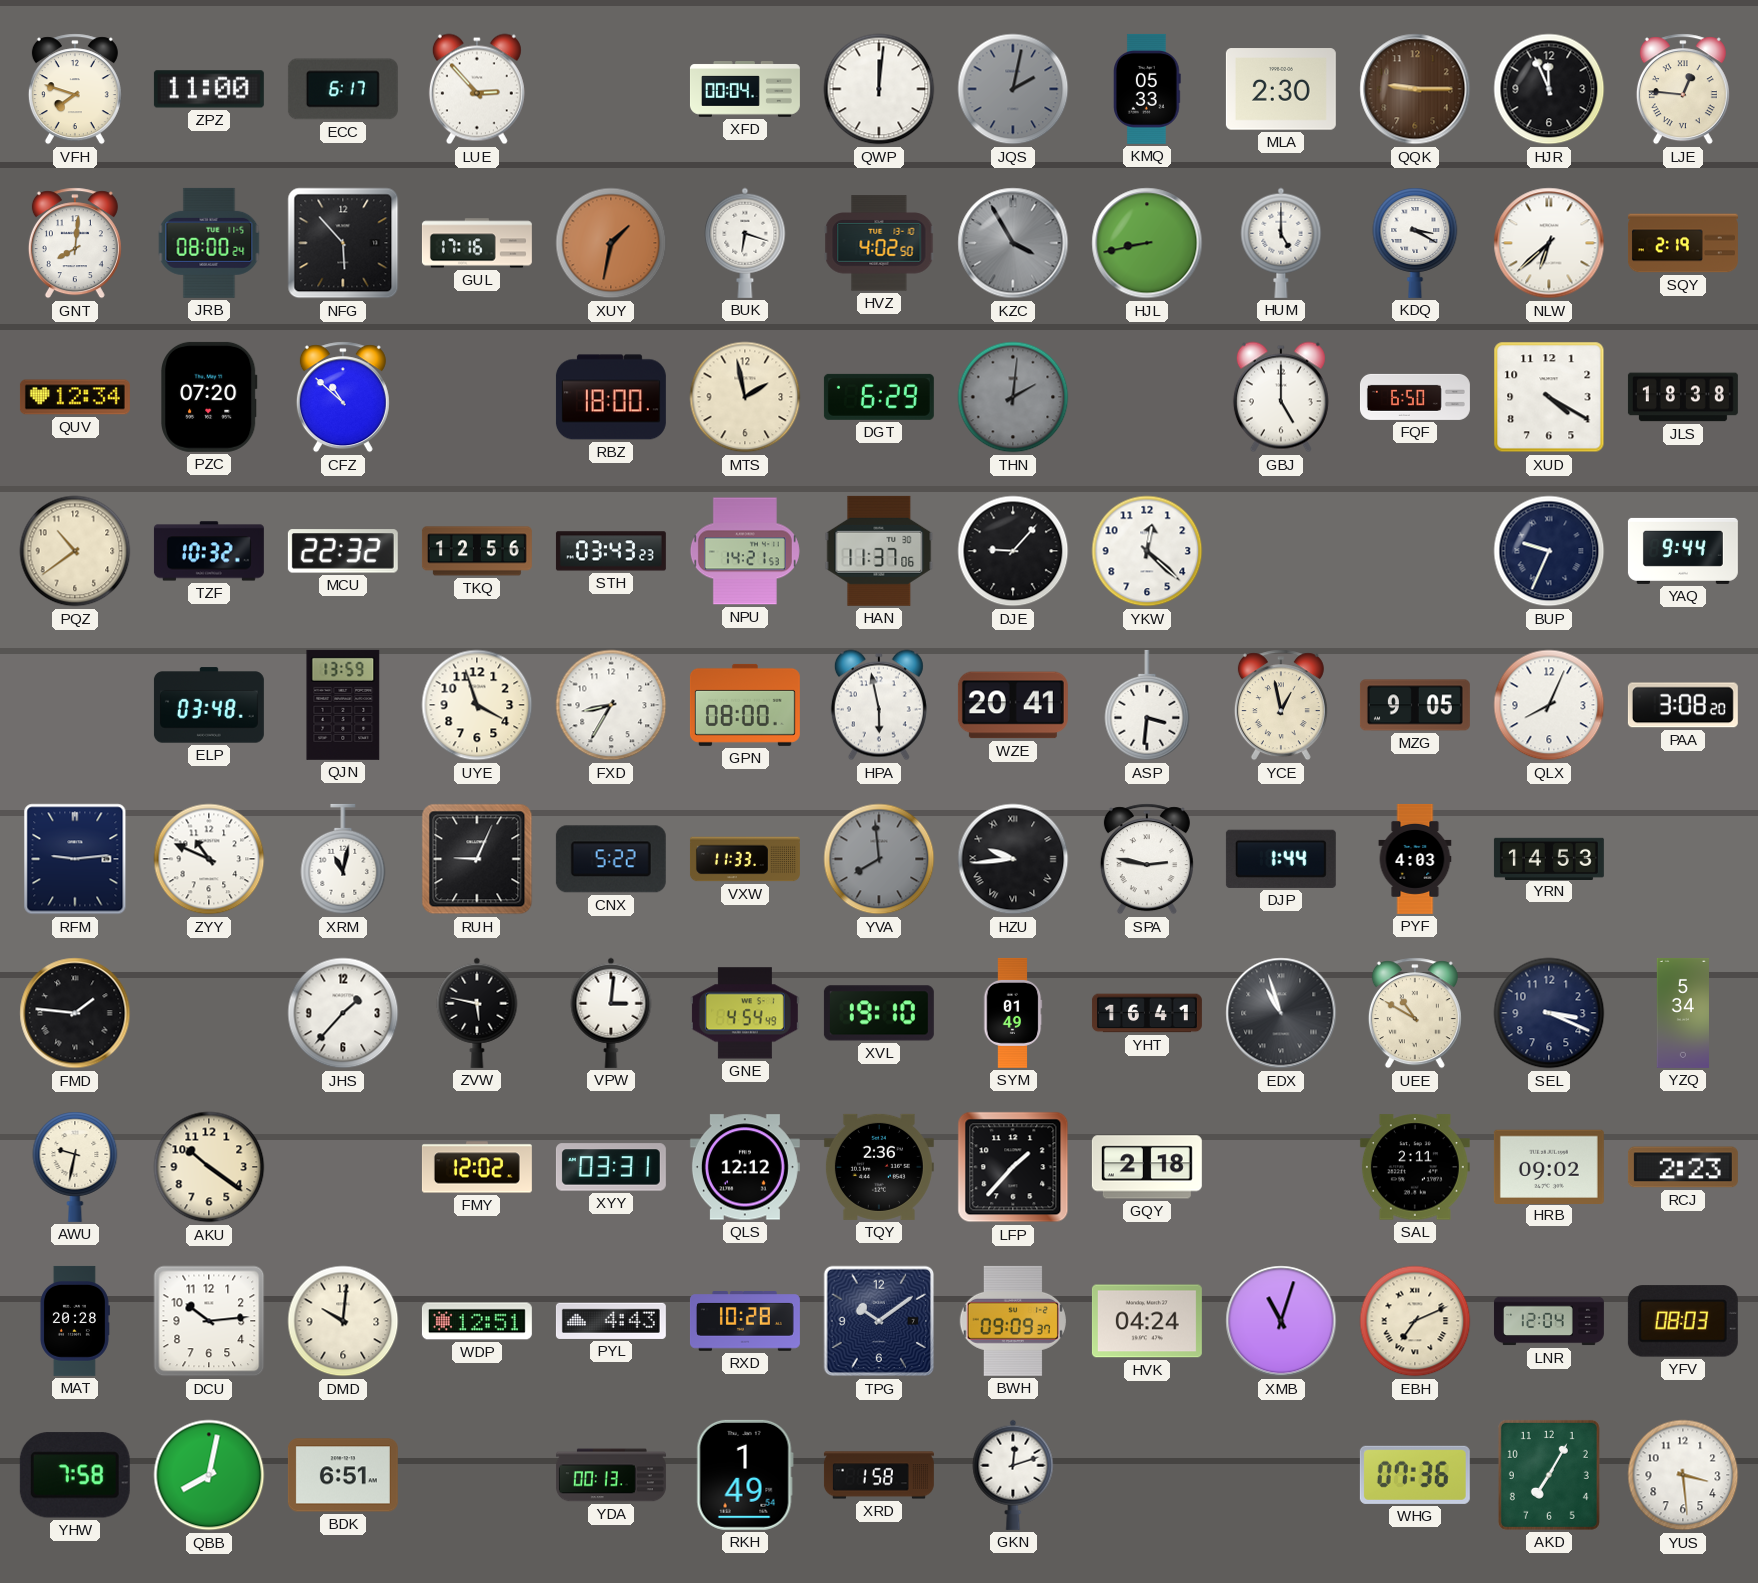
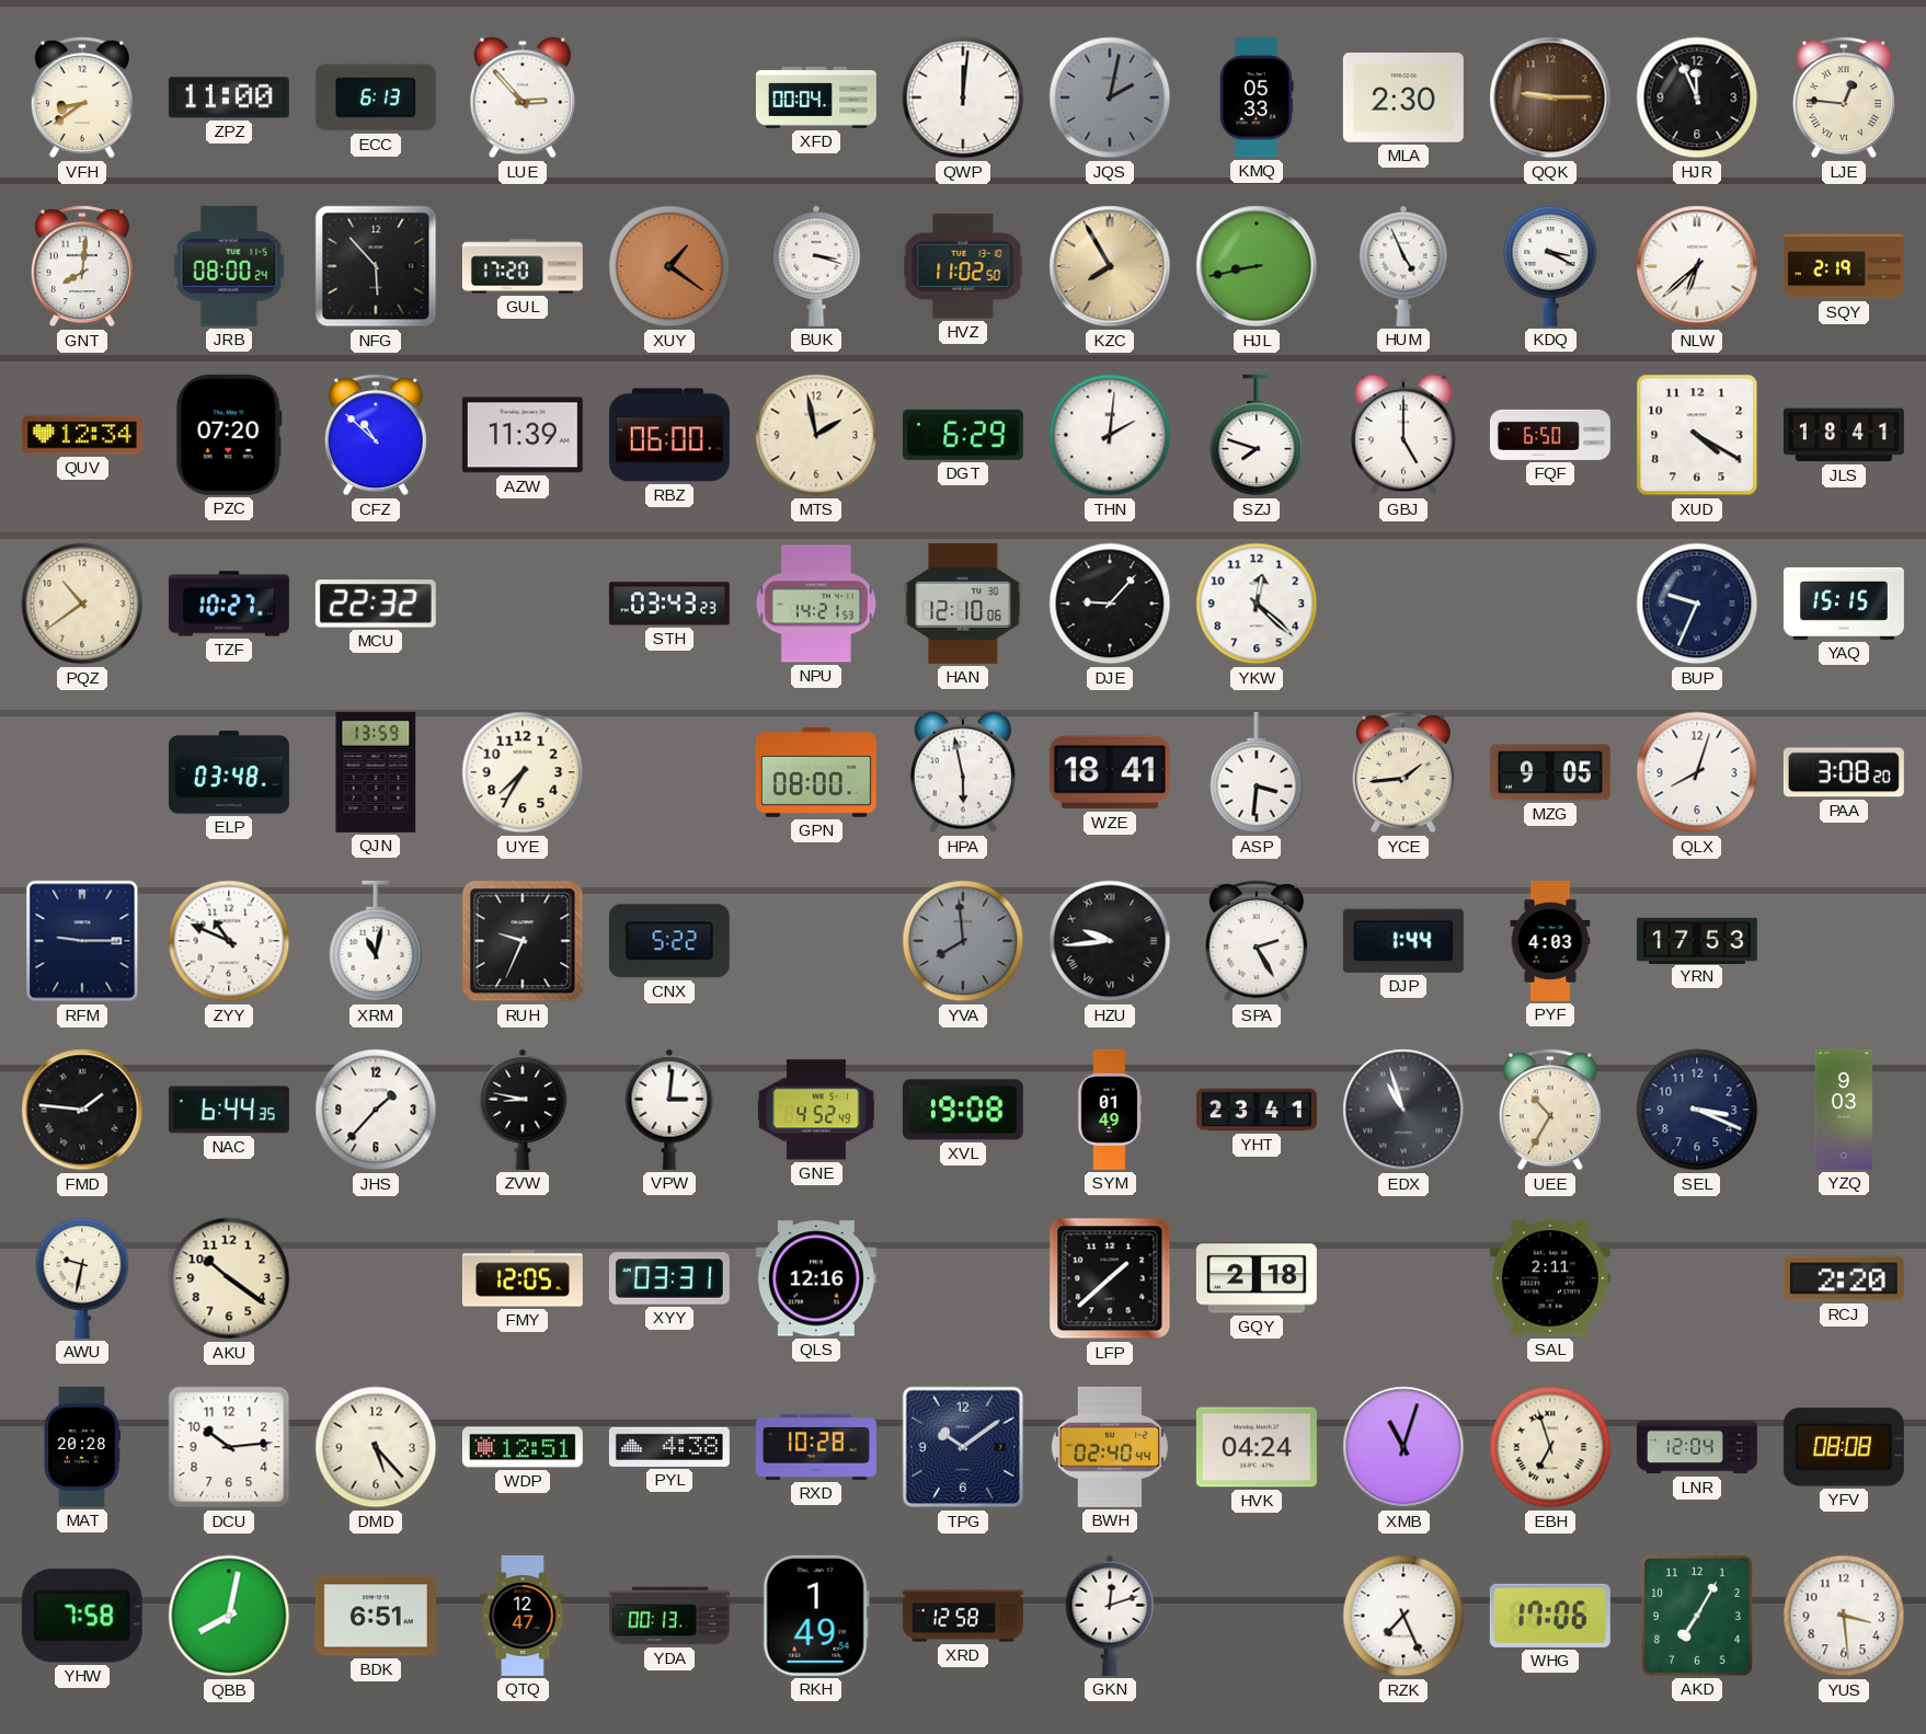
VFH: 7:48 -> 8:39 (82, 97)
ECC: 6:17 -> 6:13 (376, 97)
GUL: 17:16 -> 17:20 (523, 266)
XUY: 1:32 -> 1:21 (669, 266)
BUK: 6:18 -> 3:18 (816, 266)
HVZ: 4:02 -> 11:02 (963, 266)
KZC: 3:55 -> 7:55 (1110, 266)
KZC dial: grey -> champagne (1110, 266)
HUM: 5:00 -> 4:56 (1403, 266)
AZW: none -> 11:39 (523, 435)
RBZ: 18:00 -> 06:00 (669, 435)
THN dial: grey -> white (1110, 435)
SZJ: none -> 7:48 (1257, 435)
JLS: 18:38 -> 18:41 (1844, 435)
TZF: 10:32 -> 10:27 (229, 604)
TKQ: 12:56 -> none (477, 551)
HAN: 11:37 -> 12:10 (963, 604)
YAQ: 9:44 -> 15:15 (1844, 604)
UYE: 3:57 -> 7:35 (523, 772)
FXD: 8:35 -> none (611, 705)
WZE: 20:41 -> 18:41 (1110, 772)
YCE: 12:58 -> 1:44 (1403, 772)
QLX: 8:04 -> 8:03 (1697, 772)
RFM: 9:14 -> 9:15 (82, 941)
RUH: 9:04 -> 9:34 (523, 941)
VXW: 11:33 -> none (745, 859)
SPA: 2:47 -> 2:25 (1257, 941)
YRN: 14:53 -> 17:53 (1697, 940)
NAC: none -> 6:44 (229, 1110)
ZVW: 5:47 -> 8:47 (523, 1110)
GNE: 4:54 -> 4:52 (816, 1110)
XVL: 19:10 -> 19:08 (963, 1110)
YHT: 16:41 -> 23:41 (1257, 1110)
UEE: 10:50 -> 10:35 (1550, 1110)
YZQ: 5:34 -> 9:03 (1843, 1110)
FMY: 12:02 -> 12:05 (523, 1278)
QLS: 12:12 -> 12:16 (816, 1278)
TQY: 2:36 -> none (879, 1167)
LFP: 1:37 -> 1:38 (1110, 1278)
HRB: 09:02 -> none (1549, 1166)
RCJ: 2:23 -> 2:20 (1844, 1278)
DMD: 10:01 -> 5:23 (376, 1447)
PYL: 4:43 -> 4:38 (669, 1447)
BWH: 09:09 -> 02:40 (1110, 1447)
EBH: 7:11 -> 6:57 (1550, 1447)
YFV: 08:03 -> 08:08 (1844, 1447)
QTQ: none -> 12:47 (523, 1616)
XRD: 1:58 -> 12:58 (963, 1616)
RZK: none -> 7:26 (1403, 1616)
WHG: 07:36 -> 17:06 (1550, 1616)
